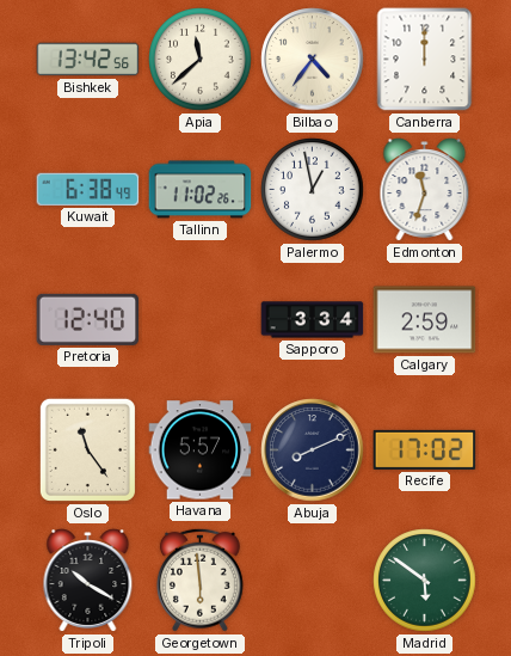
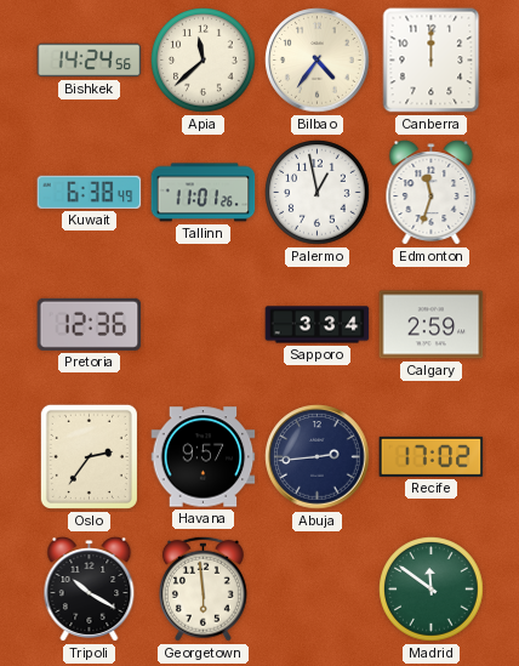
Bishkek: 13:42 -> 14:24 (90, 61)
Tallinn: 11:02 -> 11:01 (204, 193)
Pretoria: 12:40 -> 12:36 (90, 324)
Oslo: 11:24 -> 2:36 (89, 456)
Havana: 5:57 -> 9:57 (204, 457)
Abuja: 8:11 -> 2:44 (318, 457)
Madrid: 5:51 -> 11:51 (432, 590)
